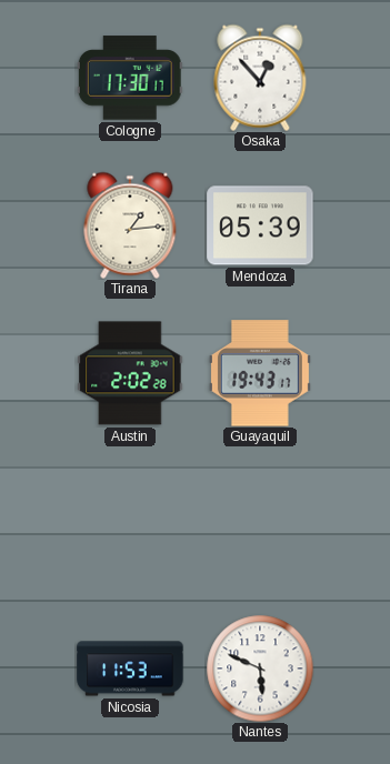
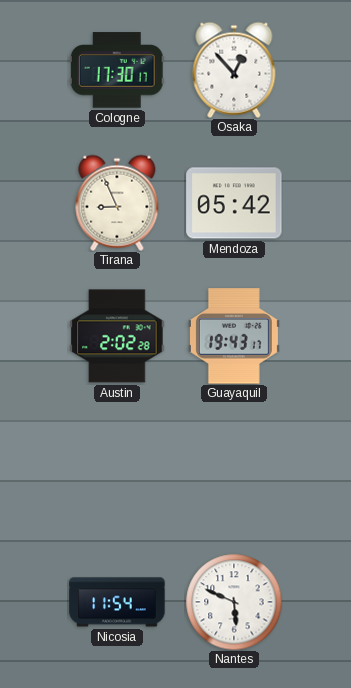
Tirana: 1:14 -> 8:56 (117, 203)
Mendoza: 05:39 -> 05:42 (234, 203)
Nicosia: 11:53 -> 11:54 (117, 602)
